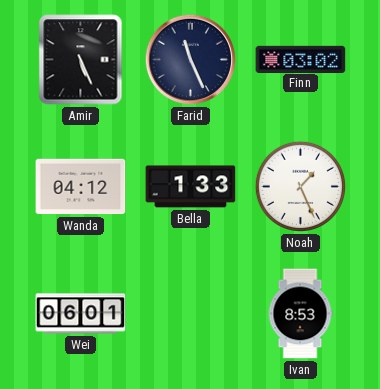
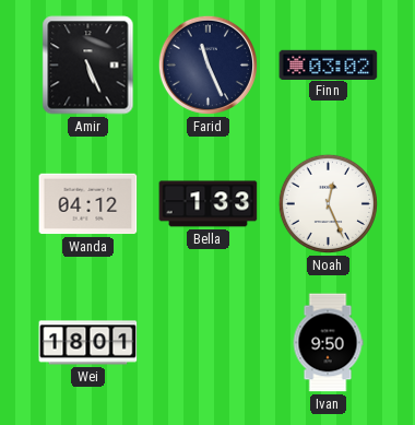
Noah: 1:26 -> 12:26 (328, 203)
Wei: 06:01 -> 18:01 (88, 343)
Ivan: 8:53 -> 9:50 (328, 343)
